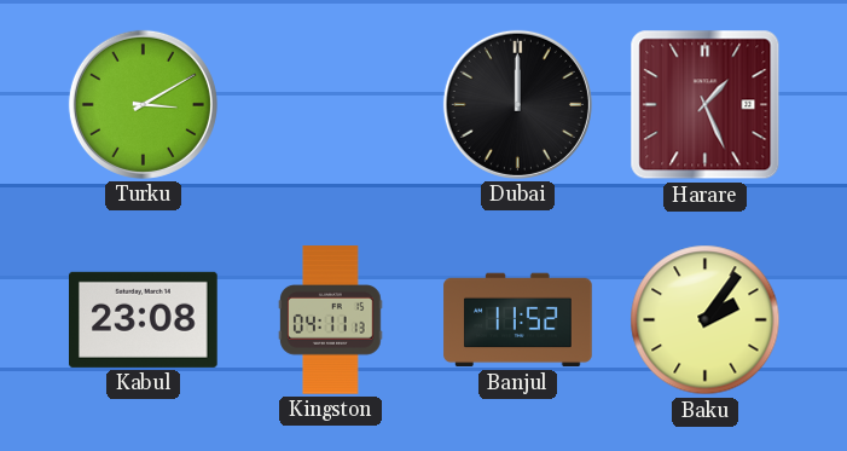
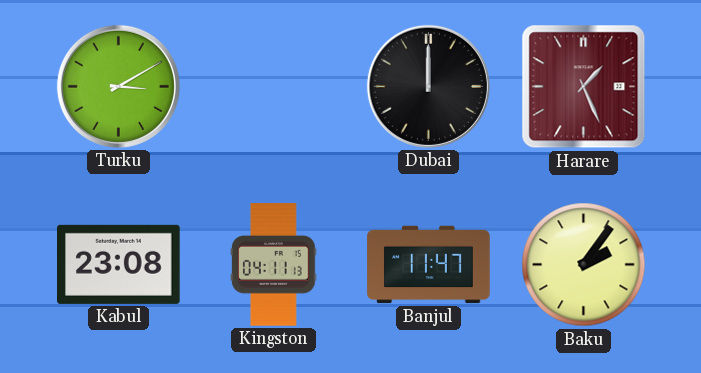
Banjul: 11:52 -> 11:47 (429, 265)
